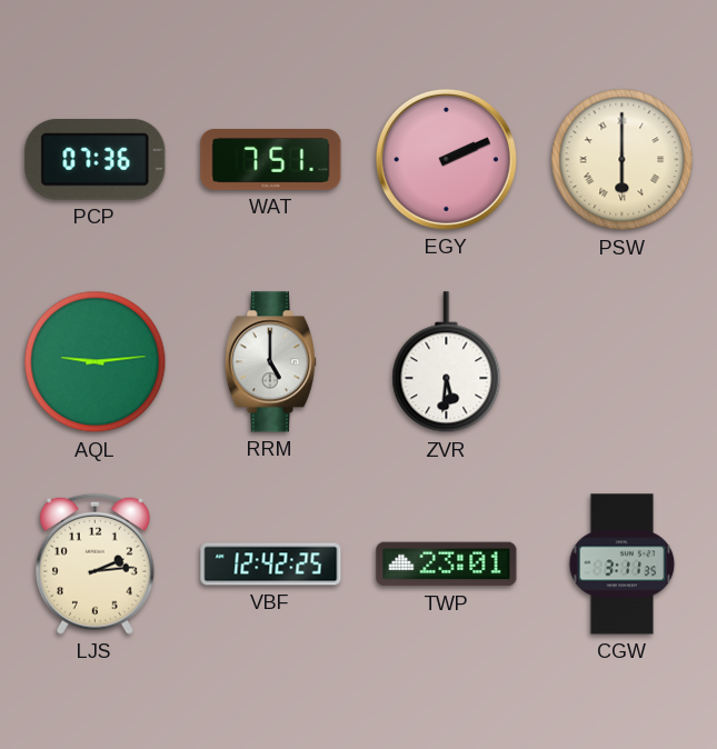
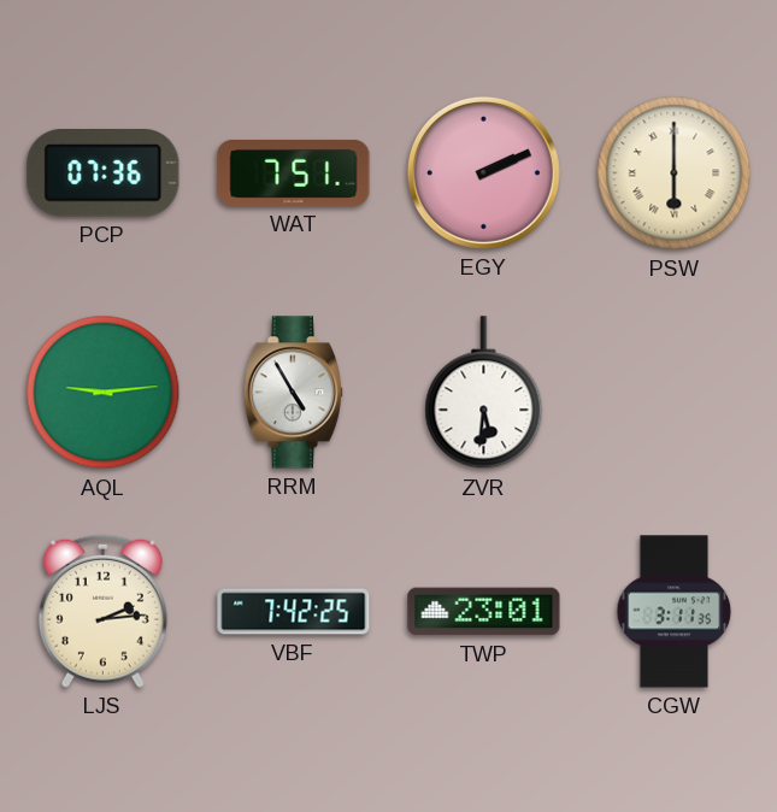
RRM: 5:00 -> 4:55 (293, 393)
VBF: 12:42 -> 7:42 (294, 612)
